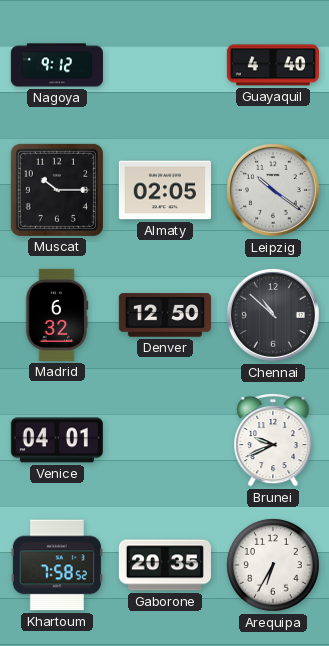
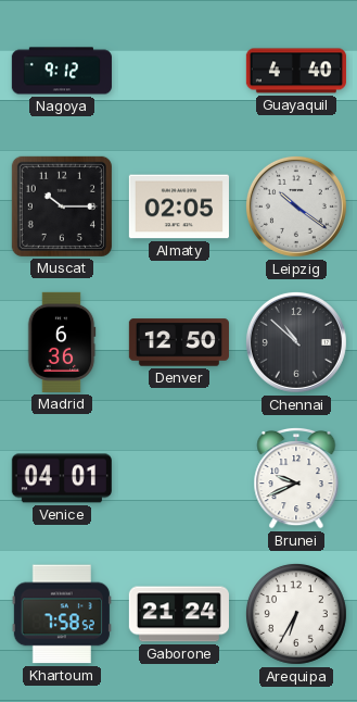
Madrid: 6:32 -> 6:36 (62, 342)
Gaborone: 20:35 -> 21:24 (179, 614)
